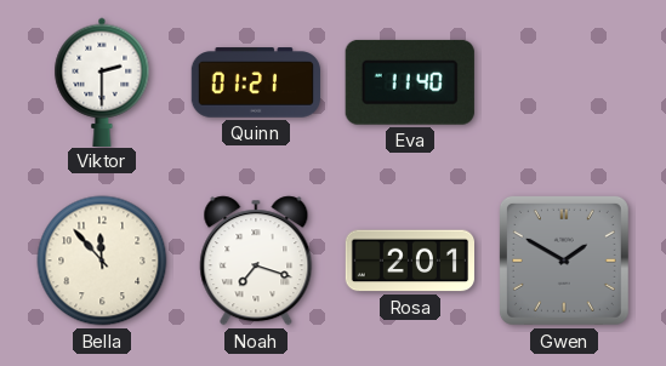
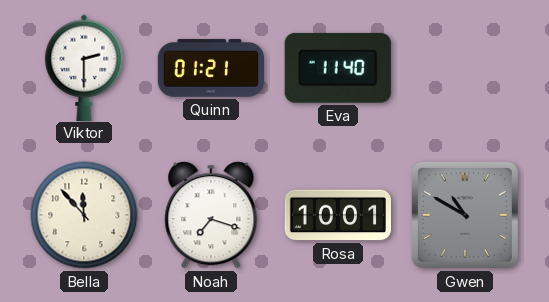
Rosa: 2:01 -> 10:01 (337, 215)
Gwen: 1:50 -> 10:50 (465, 215)
